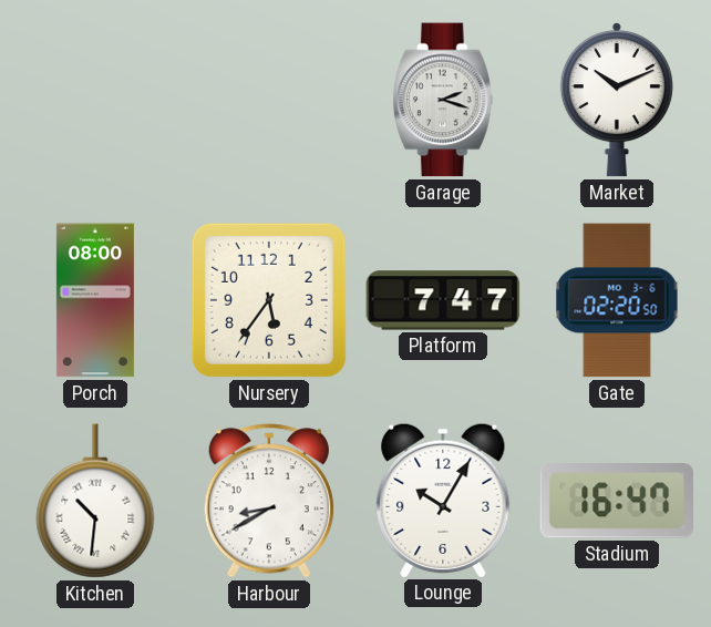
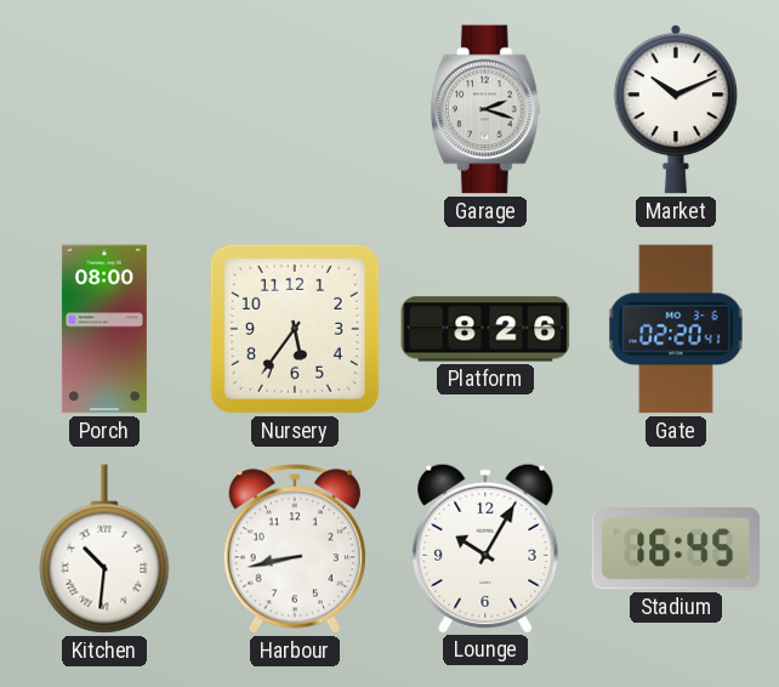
Platform: 7:47 -> 8:26 (485, 329)
Gate: 02:20:50 -> 02:20:41 (676, 329)
Harbour: 8:40 -> 8:43 (295, 549)
Stadium: 16:47 -> 16:45 (675, 550)
